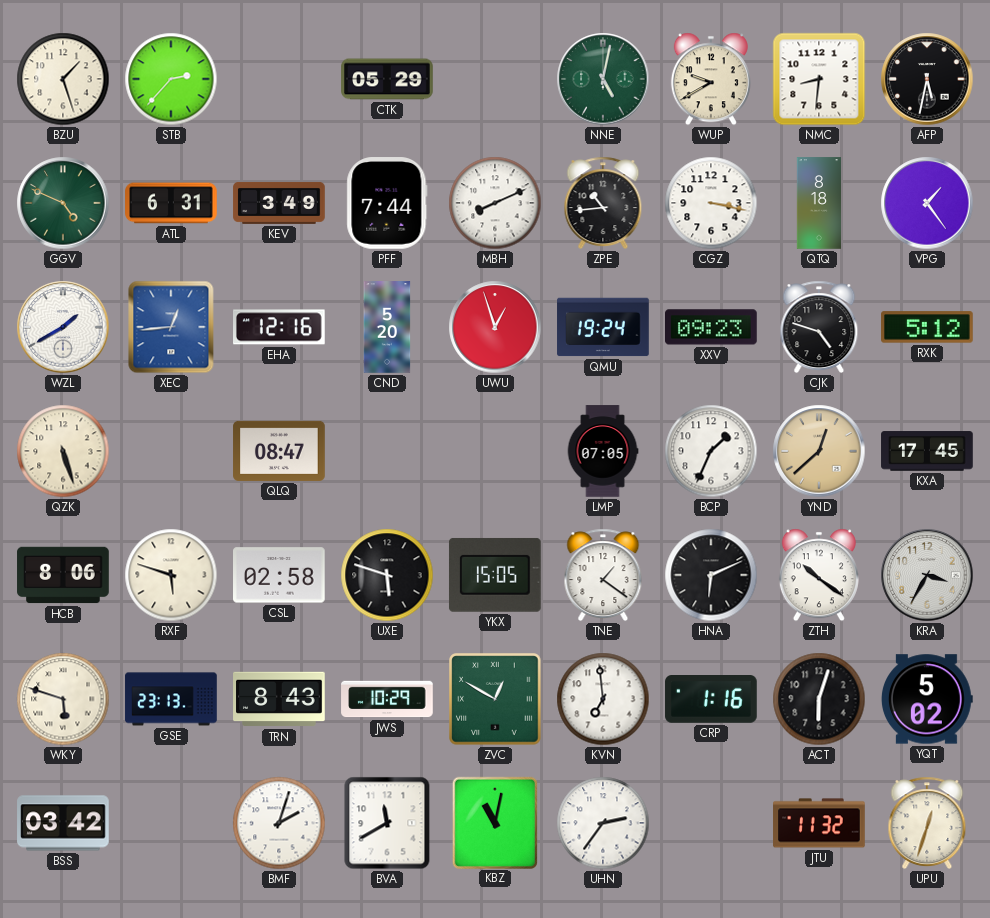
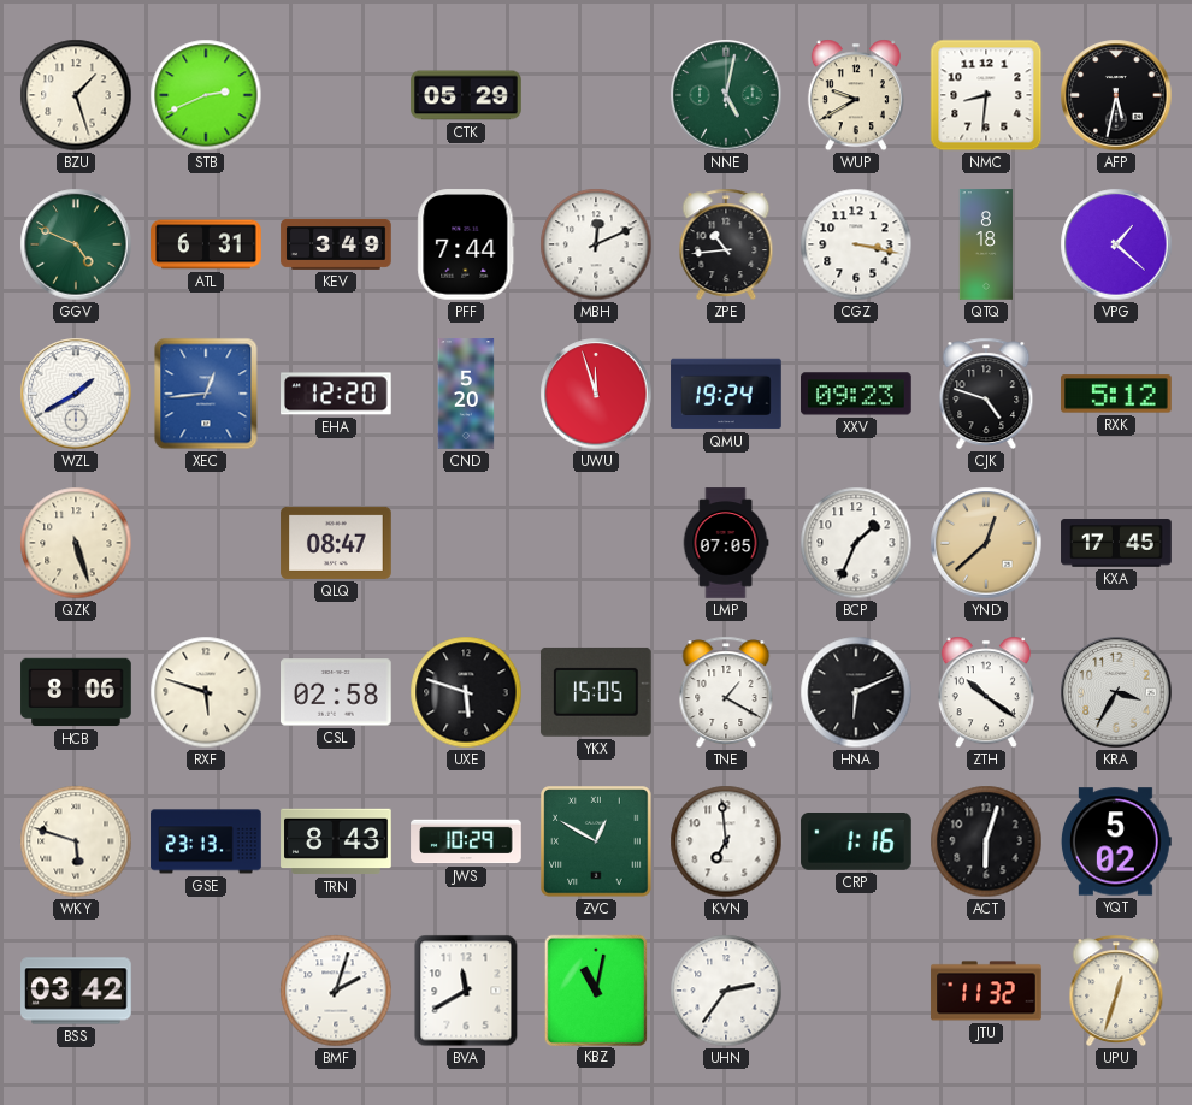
STB: 2:37 -> 2:41 (206, 95)
MBH: 8:11 -> 12:11 (596, 244)
VPG: 1:24 -> 1:22 (1116, 244)
EHA: 12:16 -> 12:20 (337, 394)
UWU: 12:57 -> 11:57 (596, 394)
TNE: 1:21 -> 1:20 (726, 692)
